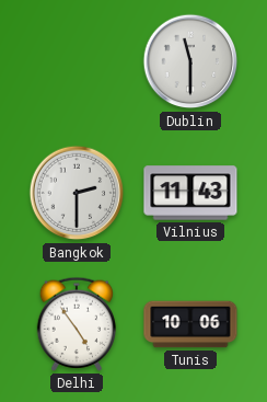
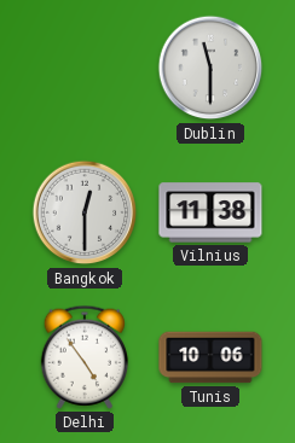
Bangkok: 2:30 -> 12:30 (85, 212)
Vilnius: 11:43 -> 11:38 (210, 212)
